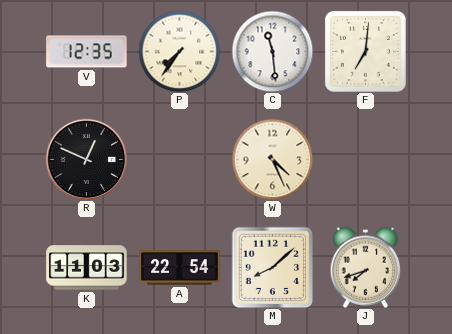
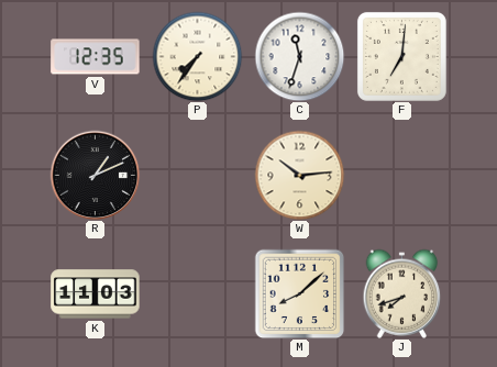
C: 11:29 -> 11:33 (299, 56)
R: 12:49 -> 1:11 (95, 175)
W: 4:26 -> 10:14 (299, 175)
A: 22:54 -> none (180, 268)
